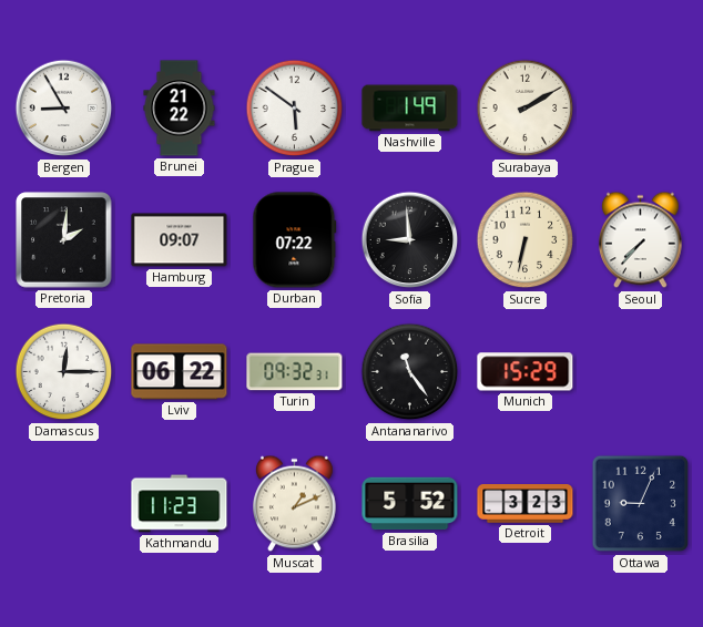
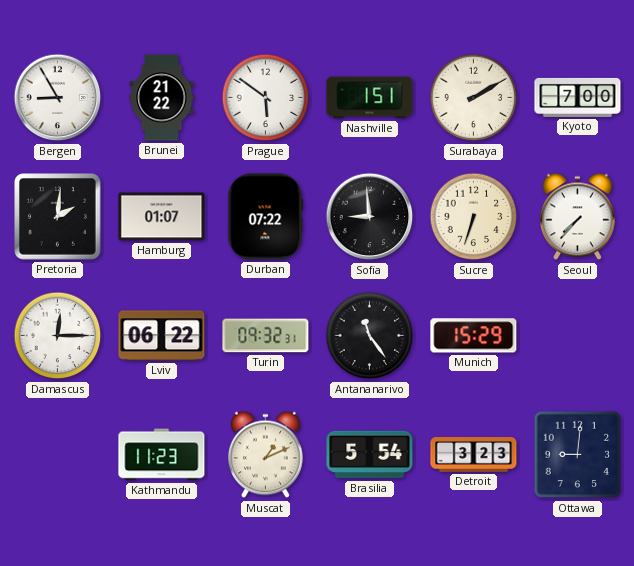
Nashville: 1:49 -> 1:51 (370, 98)
Kyoto: none -> 7:00 (578, 97)
Hamburg: 09:07 -> 01:07 (162, 217)
Sucre: 6:32 -> 6:33 (474, 217)
Brasilia: 5:52 -> 5:54 (370, 455)
Ottawa: 9:04 -> 9:01 (578, 455)
